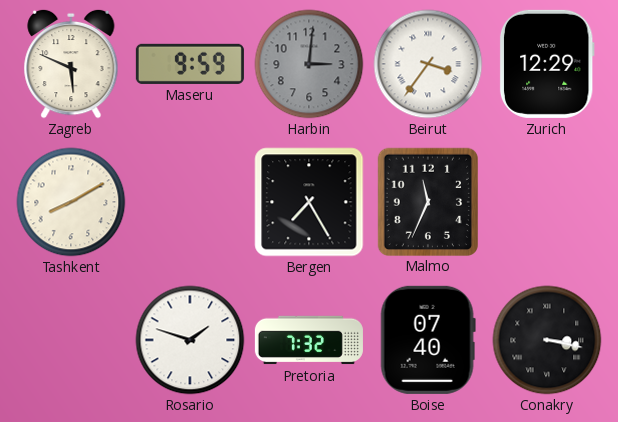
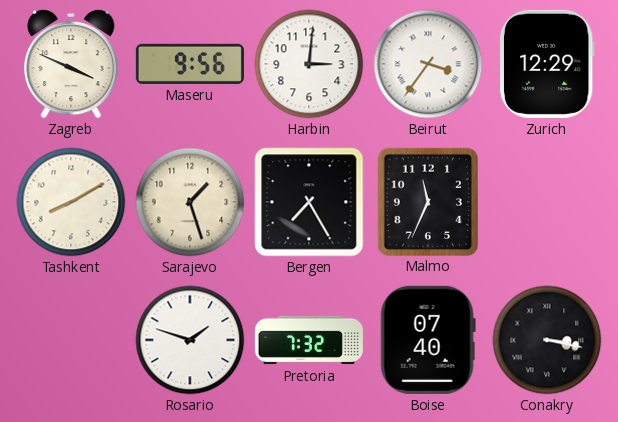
Zagreb: 5:49 -> 3:49 (71, 64)
Maseru: 9:59 -> 9:56 (190, 64)
Harbin dial: grey -> white (309, 64)
Sarajevo: none -> 1:27 (190, 202)
